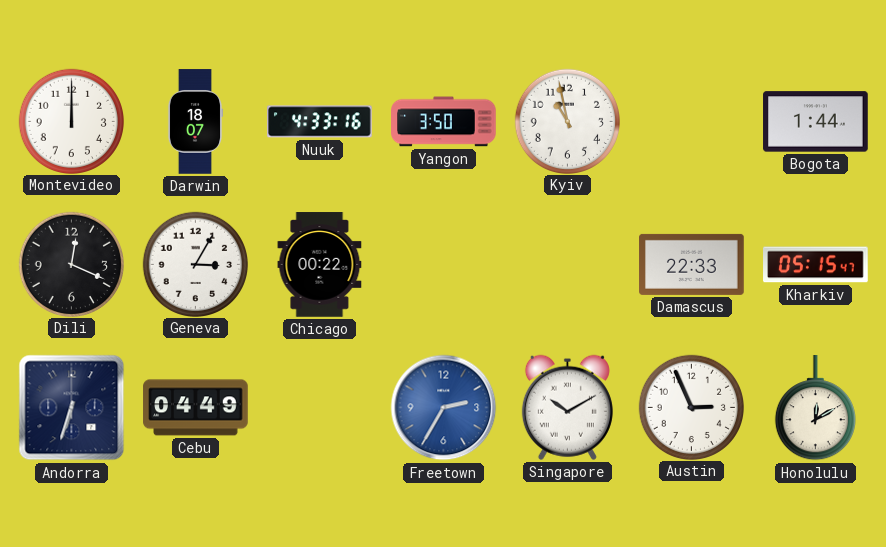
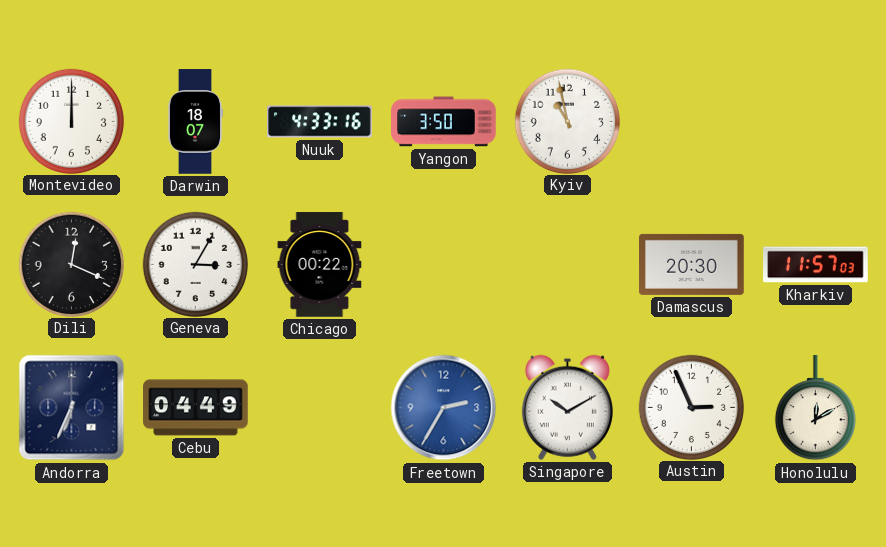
Bogota: 1:44 -> none (816, 122)
Damascus: 22:33 -> 20:30 (692, 264)
Kharkiv: 05:15 -> 11:57 (816, 265)
Andorra: 6:33 -> 6:34 (72, 408)
